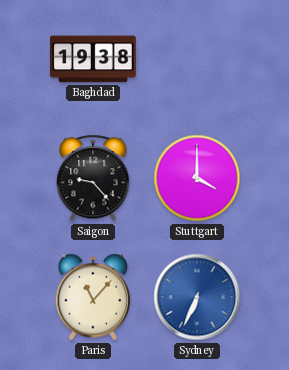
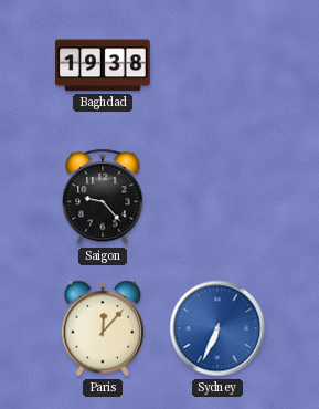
Stuttgart: 4:00 -> none (197, 178)
Paris: 11:07 -> 12:07 (103, 328)
